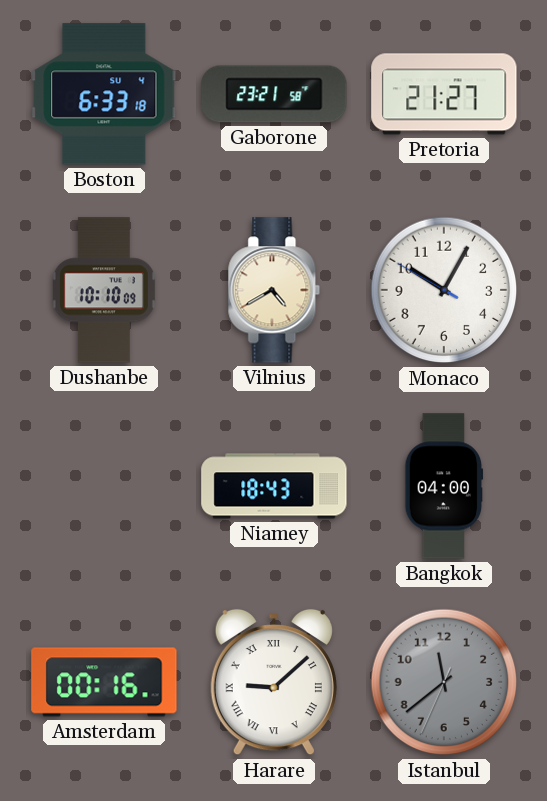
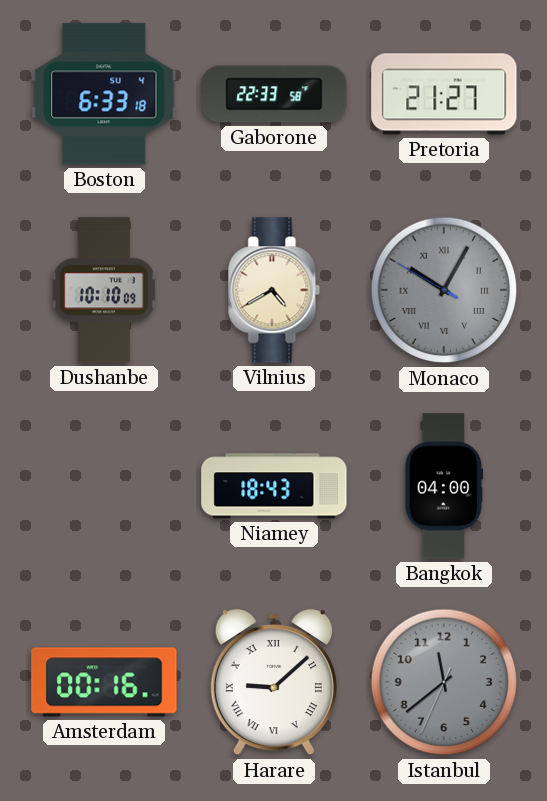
Gaborone: 23:21 -> 22:33 (274, 94)
Monaco dial: white -> grey (444, 290)
Monaco numerals: Arabic -> Roman (444, 290)
